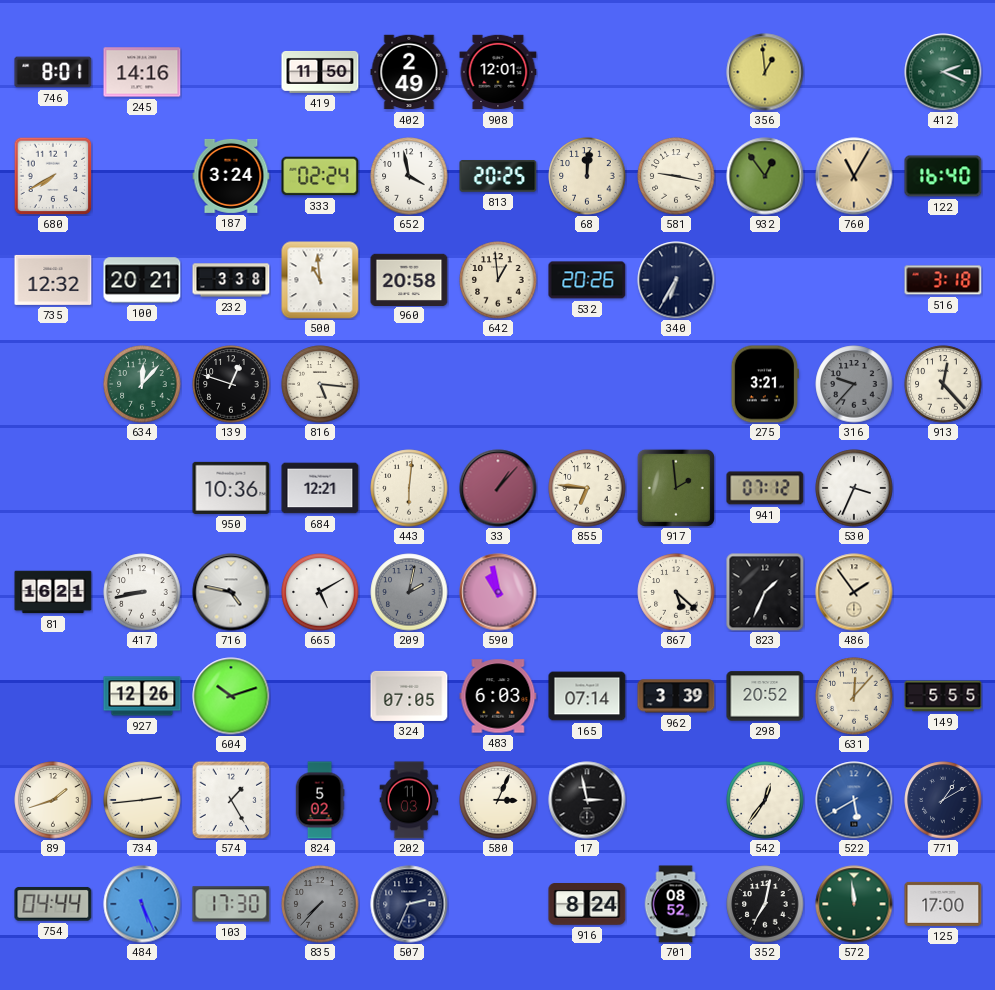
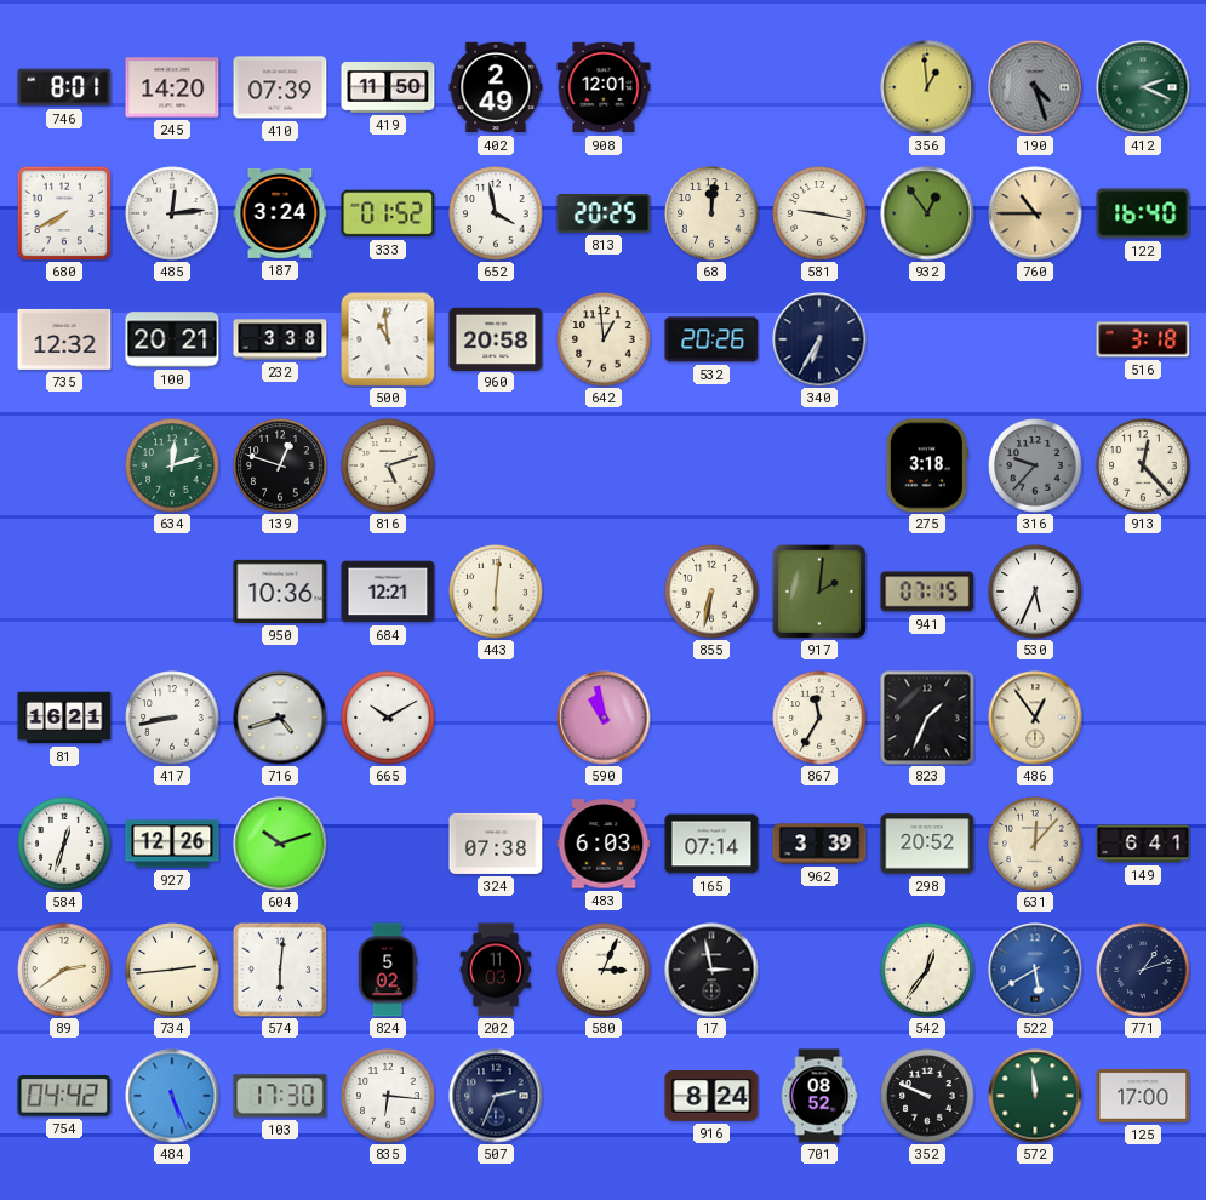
245: 14:16 -> 14:20 (172, 87)
410: none -> 07:39 (280, 87)
190: none -> 4:27 (1035, 87)
485: none -> 12:14 (172, 213)
333: 02:24 -> 01:52 (388, 213)
760: 11:05 -> 10:45 (1035, 213)
634: 12:07 -> 12:12 (172, 465)
816: 5:16 -> 5:12 (388, 465)
275: 3:21 -> 3:18 (927, 465)
33: 1:07 -> none (498, 488)
855: 6:46 -> 6:32 (711, 592)
917: 1:59 -> 2:01 (819, 592)
941: 07:12 -> 07:15 (927, 592)
530: 3:34 -> 5:34 (1035, 592)
716: 4:47 -> 4:42 (280, 718)
665: 5:10 -> 10:10 (388, 718)
209: 2:02 -> none (409, 592)
867: 5:22 -> 11:35 (819, 718)
486: 1:54 -> 12:54 (1035, 718)
584: none -> 12:33 (64, 844)
324: 07:05 -> 07:38 (496, 844)
149: 5:55 -> 6:41 (1143, 844)
89: 1:42 -> 2:39 (64, 970)
574: 1:25 -> 6:01 (280, 970)
771: 1:10 -> 1:12 (1143, 970)
754: 04:44 -> 04:42 (64, 1096)
835: 7:37 -> 6:16 (388, 1096)
835 dial: grey -> white (388, 1096)
352: 7:02 -> 9:49 (927, 1096)
